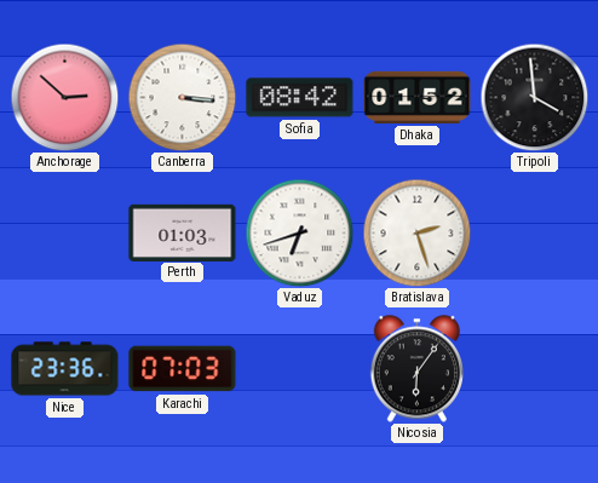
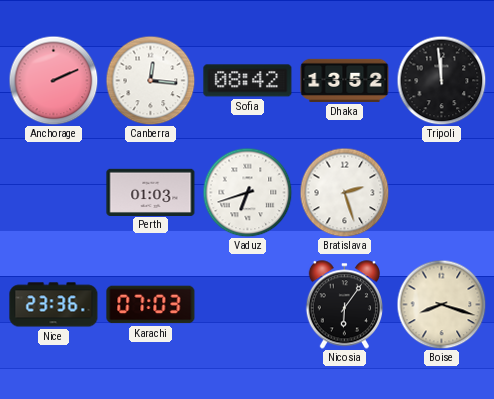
Anchorage: 2:52 -> 2:11 (53, 80)
Canberra: 3:16 -> 12:16 (150, 80)
Dhaka: 01:52 -> 13:52 (345, 80)
Tripoli: 3:59 -> 11:59 (441, 80)
Boise: none -> 8:18 (441, 304)
